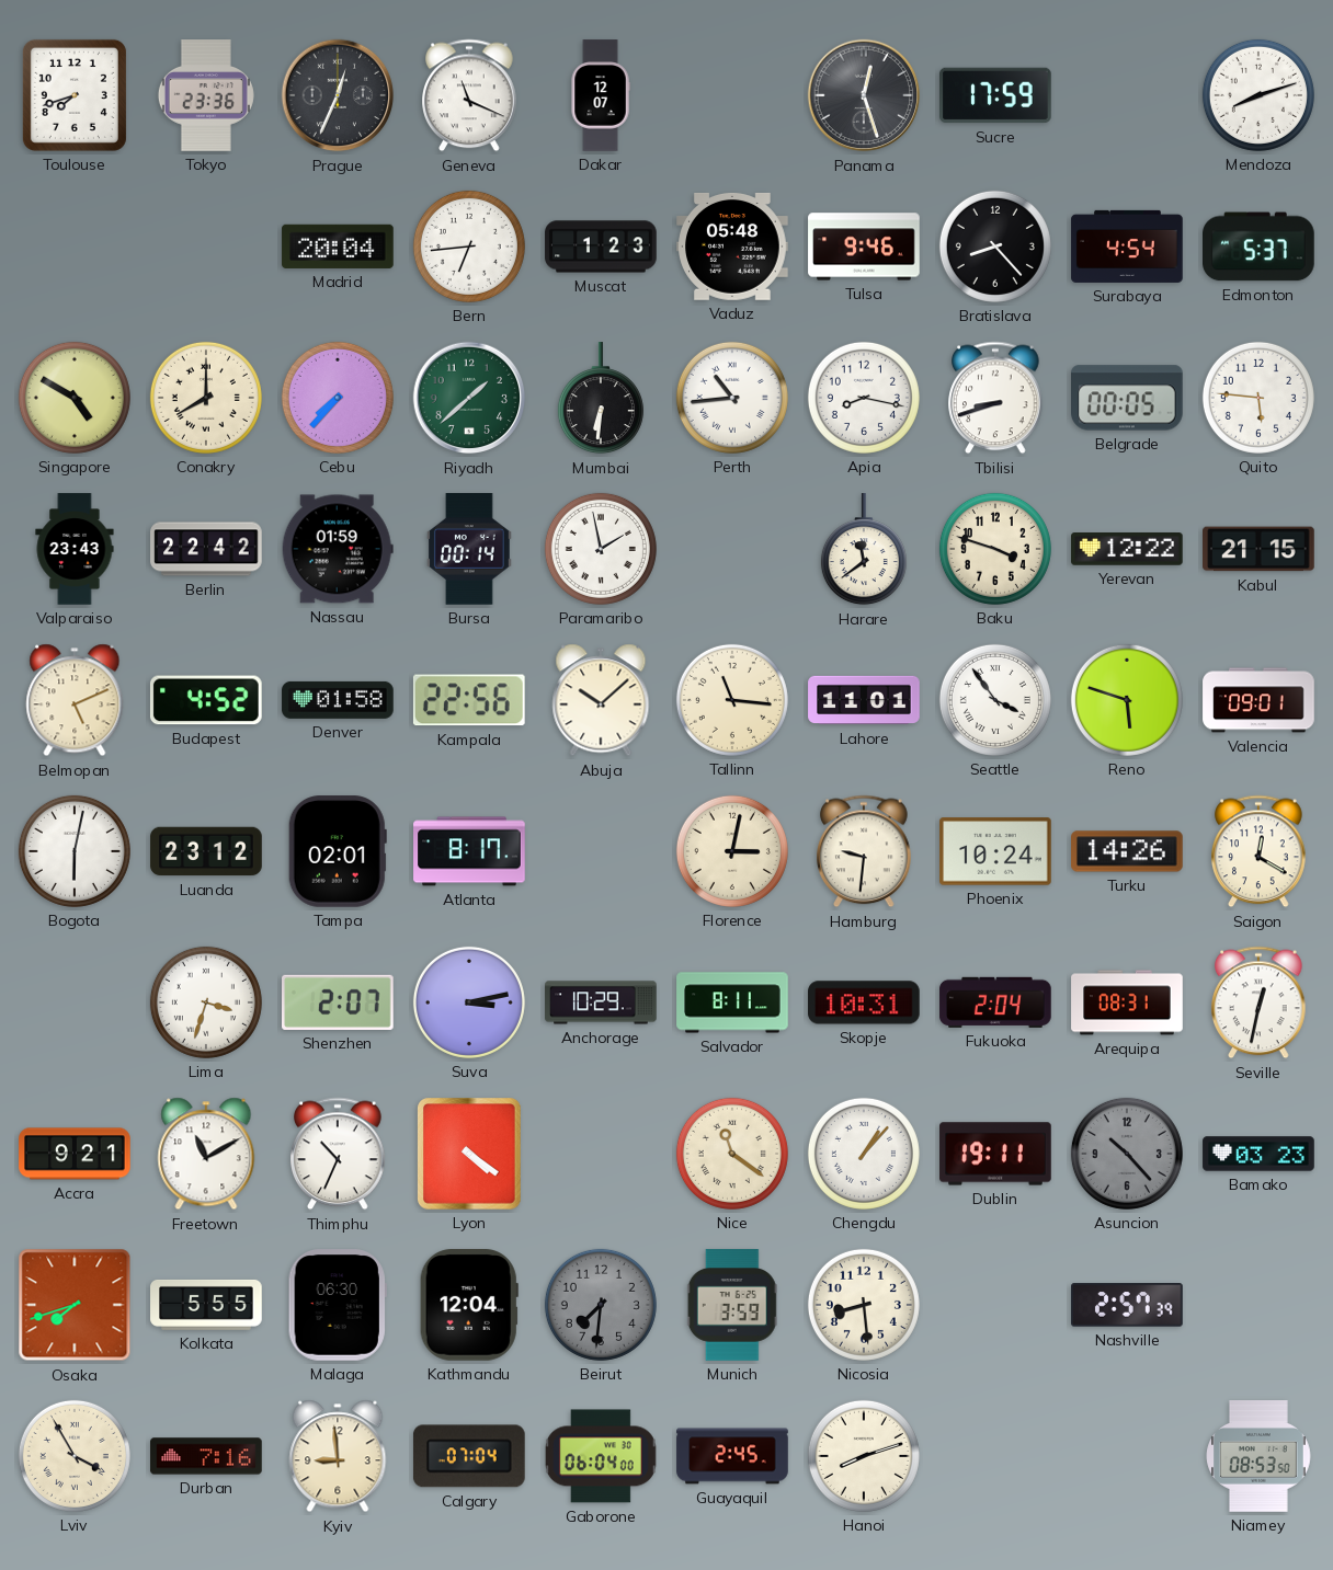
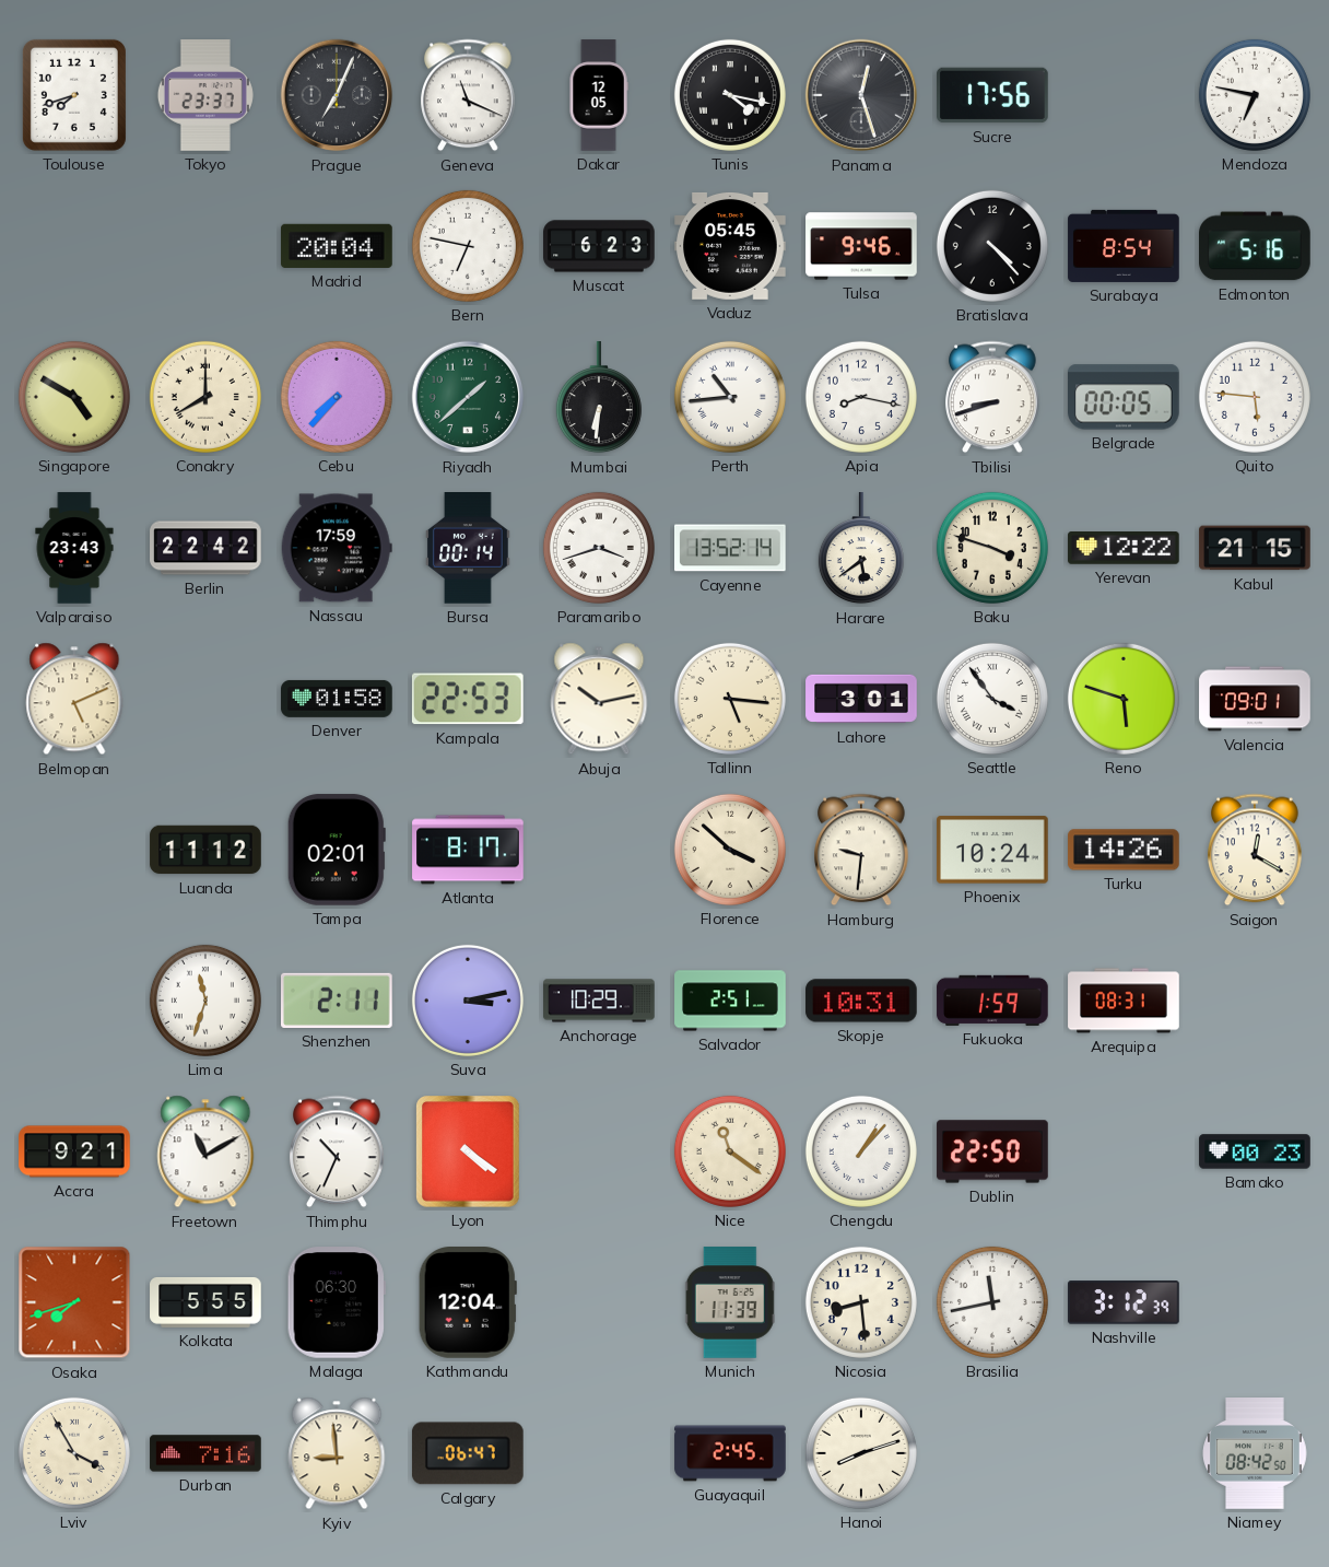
Tokyo: 23:36 -> 23:37 (205, 95)
Prague: 12:34 -> 7:04 (337, 95)
Dakar: 12:07 -> 12:05 (599, 95)
Tunis: none -> 4:17 (730, 95)
Sucre: 17:59 -> 17:56 (993, 95)
Mendoza: 8:12 -> 6:47 (1255, 95)
Bern: 6:44 -> 6:47 (468, 246)
Muscat: 1:23 -> 6:23 (599, 246)
Vaduz: 05:48 -> 05:45 (730, 246)
Bratislava: 8:23 -> 4:23 (992, 246)
Surabaya: 4:54 -> 8:54 (1124, 246)
Edmonton: 5:37 -> 5:16 (1256, 246)
Nassau: 01:59 -> 17:59 (337, 548)
Paramaribo: 1:58 -> 3:42 (599, 548)
Cayenne: none -> 13:52 (731, 548)
Harare: 11:39 -> 5:39 (861, 549)
Budapest: 4:52 -> none (206, 700)
Kampala: 22:56 -> 22:53 (468, 699)
Abuja: 10:08 -> 10:13 (599, 699)
Tallinn: 11:16 -> 5:16 (730, 699)
Lahore: 11:01 -> 3:01 (861, 699)
Bogota: 6:02 -> none (75, 851)
Luanda: 23:12 -> 11:12 (205, 850)
Florence: 3:02 -> 3:52 (730, 850)
Lima: 3:33 -> 11:33 (205, 1001)
Shenzhen: 2:07 -> 2:11 (338, 1001)
Salvador: 8:11 -> 2:51 (730, 1001)
Fukuoka: 2:04 -> 1:59 (992, 1001)
Seville: 12:32 -> none (1258, 1002)
Dublin: 19:11 -> 22:50 (992, 1151)
Asuncion: 10:23 -> none (1127, 1154)
Bamako: 03:23 -> 00:23 (1255, 1151)
Beirut: 7:31 -> none (601, 1305)
Munich: 3:59 -> 11:39 (730, 1302)
Brasilia: none -> 11:43 (992, 1302)
Nashville: 2:57 -> 3:12 (1124, 1302)
Calgary: 07:04 -> 06:47 (468, 1453)
Gaborone: 06:04 -> none (601, 1456)
Niamey: 08:53 -> 08:42 (1255, 1453)
